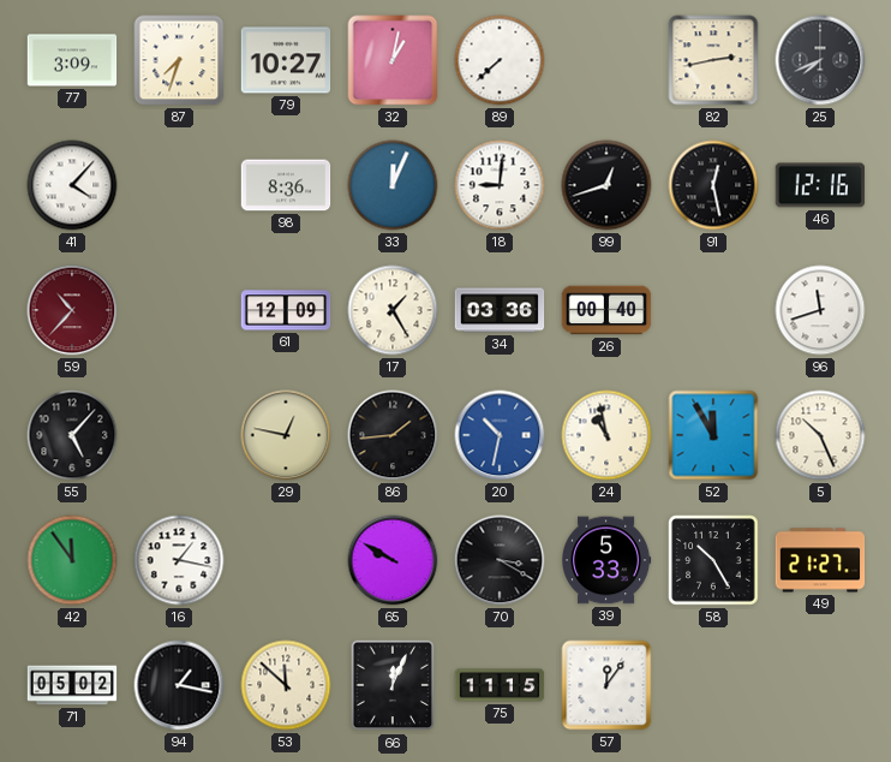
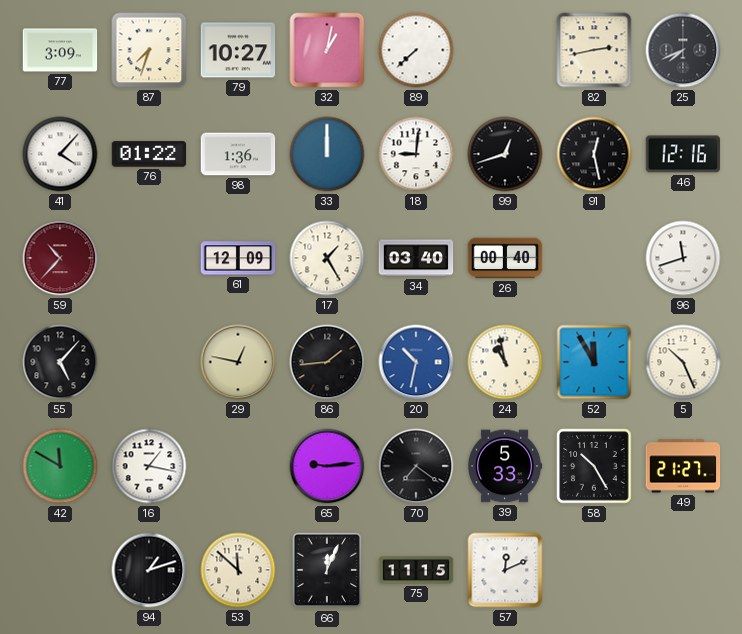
76: none -> 01:22 (149, 154)
98: 8:36 -> 1:36 (238, 154)
33: 12:04 -> 12:00 (327, 154)
34: 03:36 -> 03:40 (416, 258)
42: 11:54 -> 11:50 (60, 466)
65: 9:50 -> 9:14 (327, 466)
70: 3:20 -> 7:21 (416, 466)
71: 05:02 -> none (72, 685)
94: 1:17 -> 1:12 (149, 570)
57: 12:06 -> 12:11 (505, 570)
